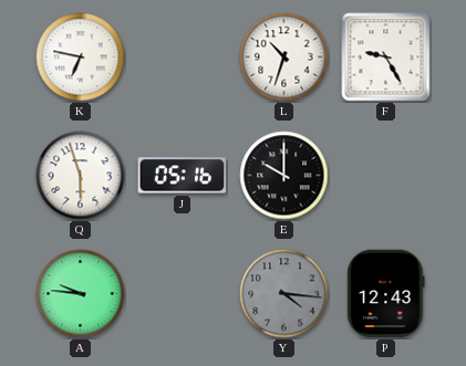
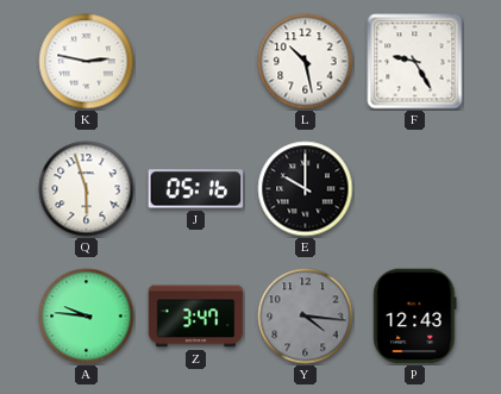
K: 6:47 -> 2:47 (87, 62)
L: 10:33 -> 10:28 (306, 62)
Z: none -> 3:47 (196, 317)
